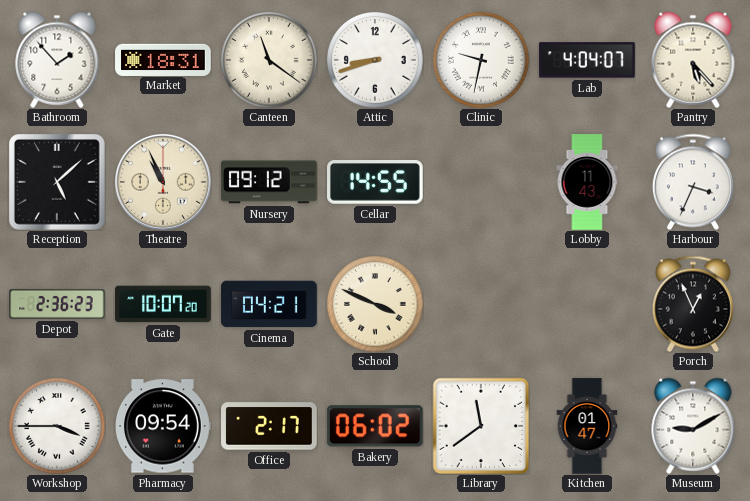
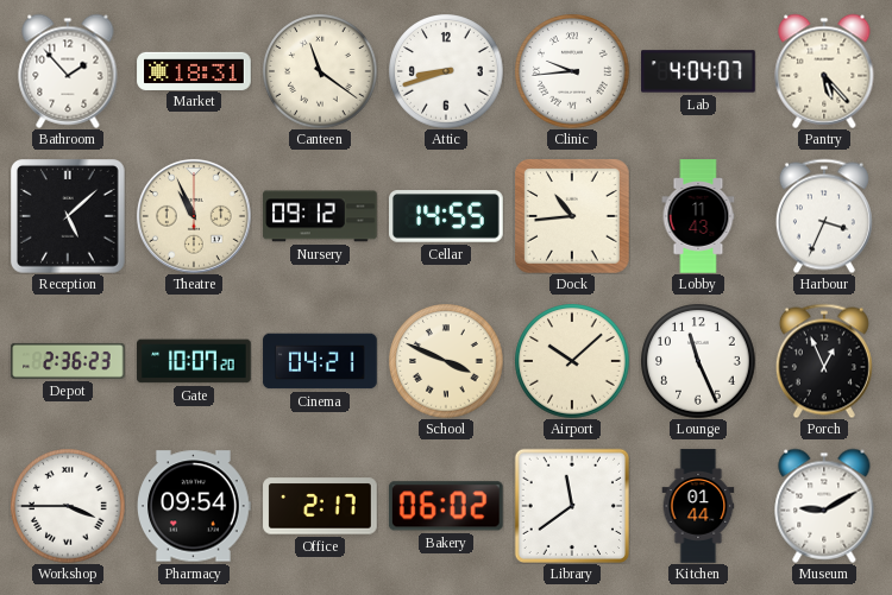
Clinic: 9:32 -> 9:44 (572, 71)
Dock: none -> 10:44 (573, 217)
Airport: none -> 10:08 (572, 361)
Lounge: none -> 11:26 (698, 361)
Kitchen: 01:47 -> 01:44 (698, 506)
